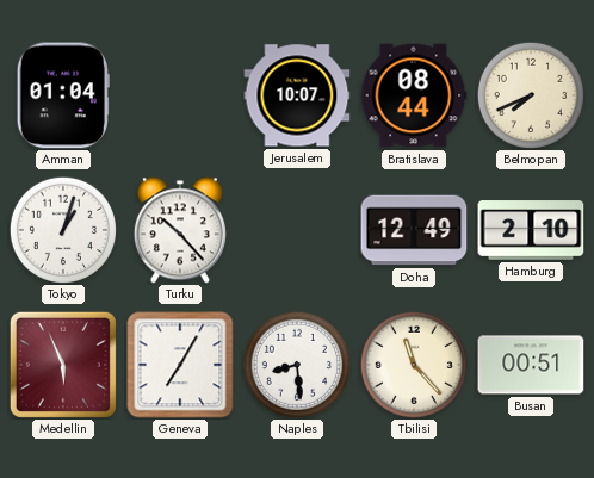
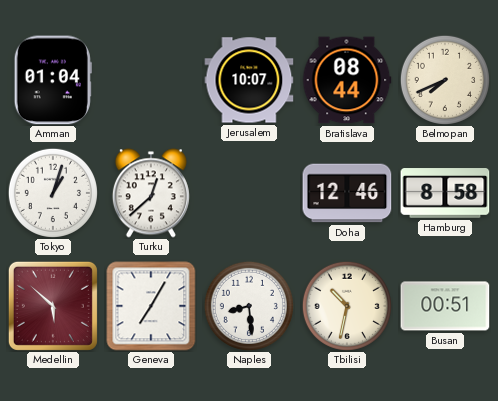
Turku: 10:23 -> 12:38 (151, 193)
Doha: 12:49 -> 12:46 (347, 193)
Hamburg: 2:10 -> 8:58 (445, 193)
Medellin: 5:56 -> 5:52 (53, 306)
Tbilisi: 11:23 -> 10:32 (347, 306)
